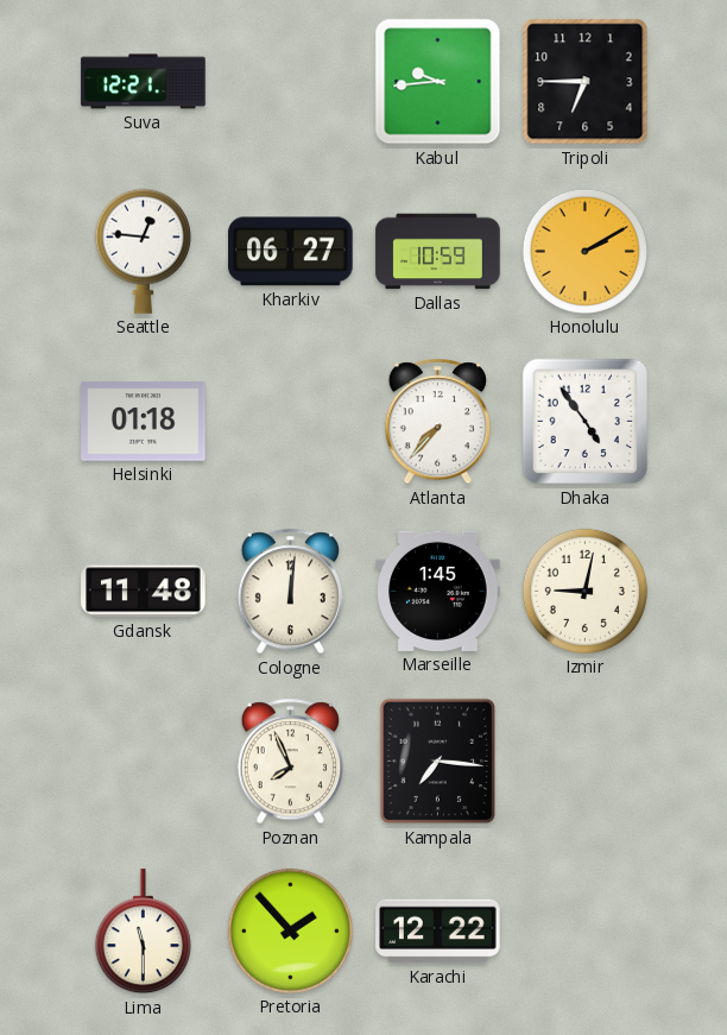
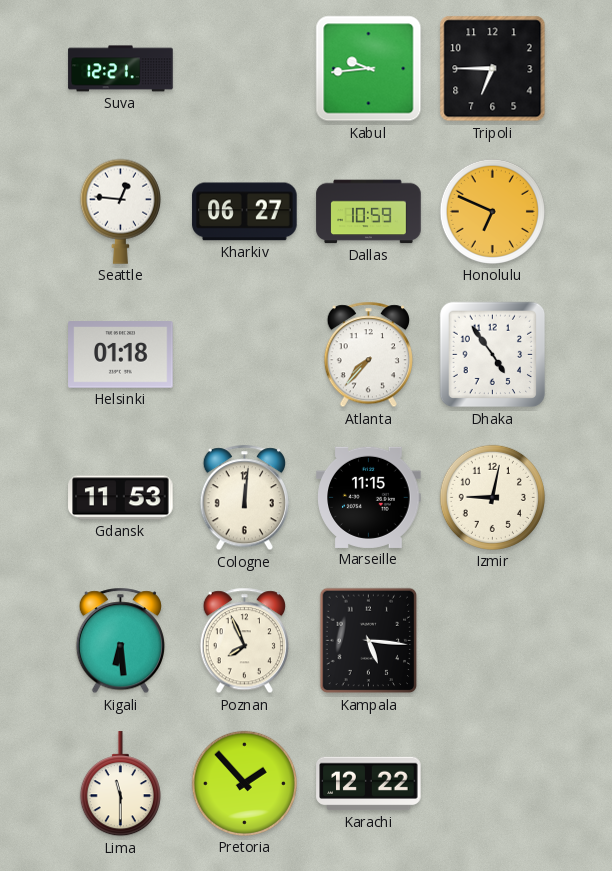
Honolulu: 2:10 -> 6:49 (492, 211)
Gdansk: 11:48 -> 11:53 (121, 498)
Marseille: 1:45 -> 11:15 (369, 497)
Kigali: none -> 6:29 (120, 641)
Kampala: 7:16 -> 5:16 (369, 641)
